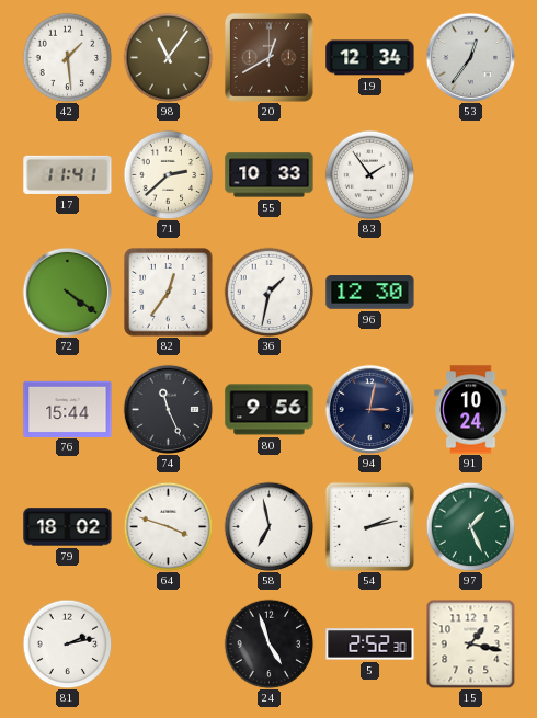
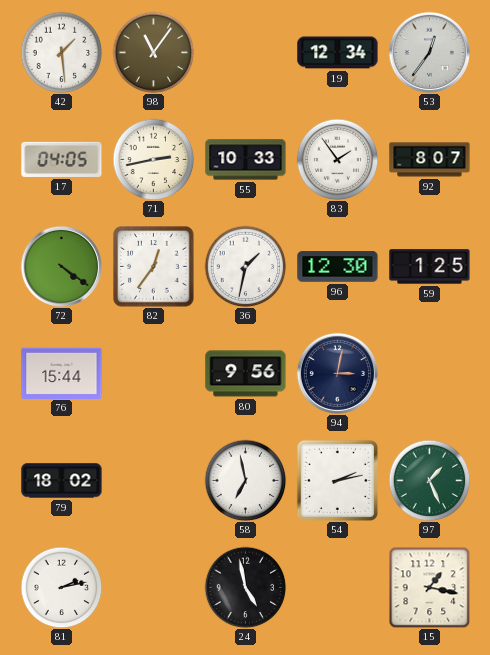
20: 12:40 -> none (268, 57)
17: 11:41 -> 04:05 (62, 159)
71: 2:38 -> 2:43 (153, 159)
92: none -> 8:07 (430, 160)
59: none -> 1:25 (430, 267)
74: 11:26 -> none (168, 409)
91: 10:24 -> none (471, 410)
64: 3:48 -> none (168, 526)
24: 4:57 -> 4:58 (245, 587)
5: 2:52 -> none (370, 645)
